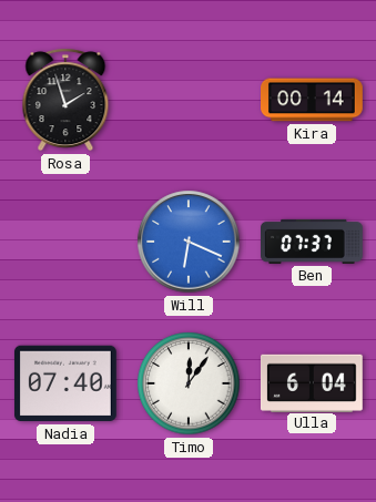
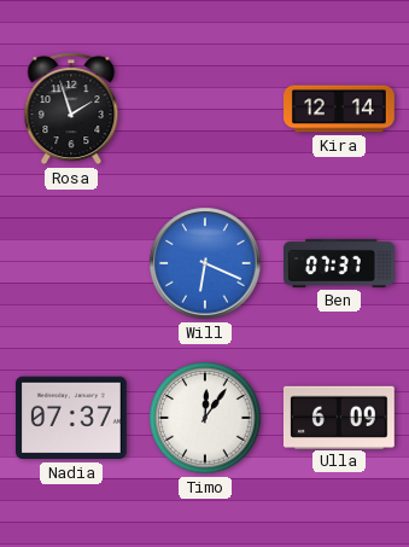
Kira: 00:14 -> 12:14 (340, 109)
Nadia: 07:40 -> 07:37 (71, 418)
Ulla: 6:04 -> 6:09 (339, 417)
